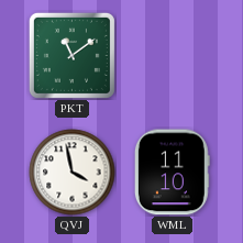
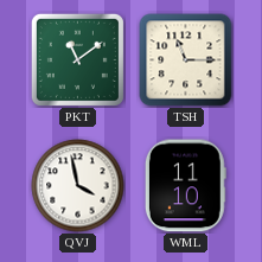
TSH: none -> 11:15 (186, 60)
